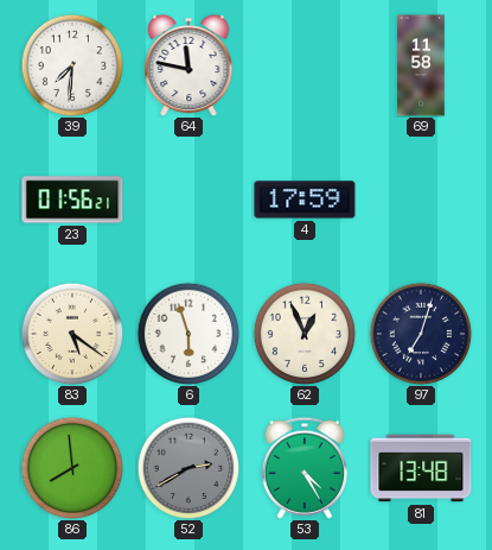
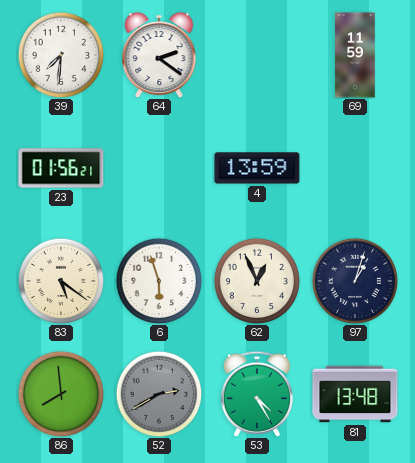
64: 11:47 -> 2:21 (159, 55)
69: 11:58 -> 11:59 (355, 55)
4: 17:59 -> 13:59 (257, 168)
97: 7:03 -> 1:03 (355, 281)
